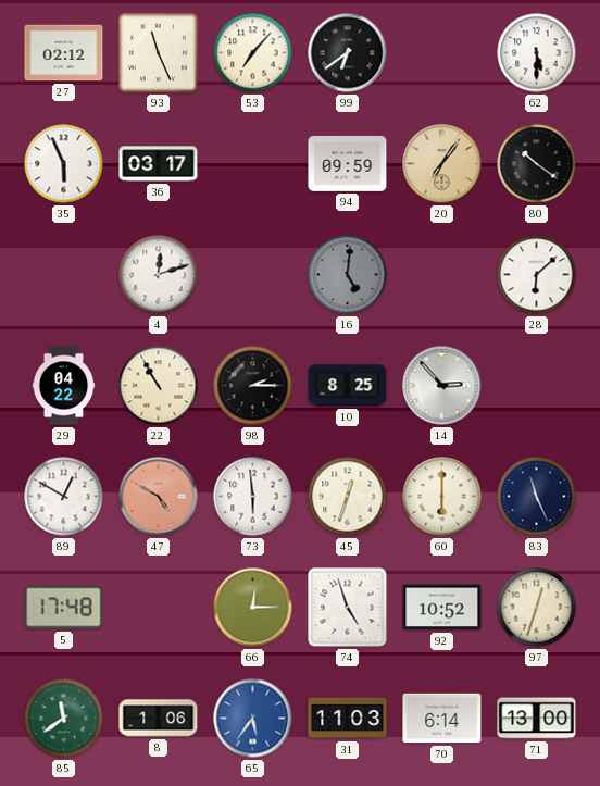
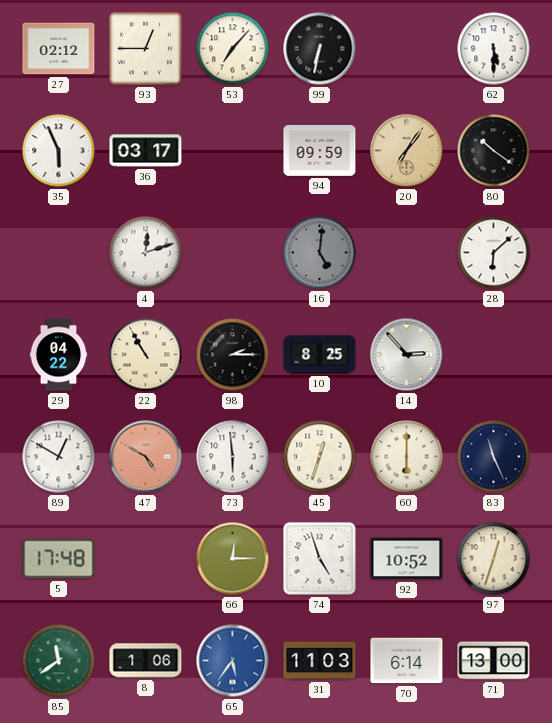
93: 11:26 -> 12:45 (145, 48)
99: 6:39 -> 6:32 (320, 49)
